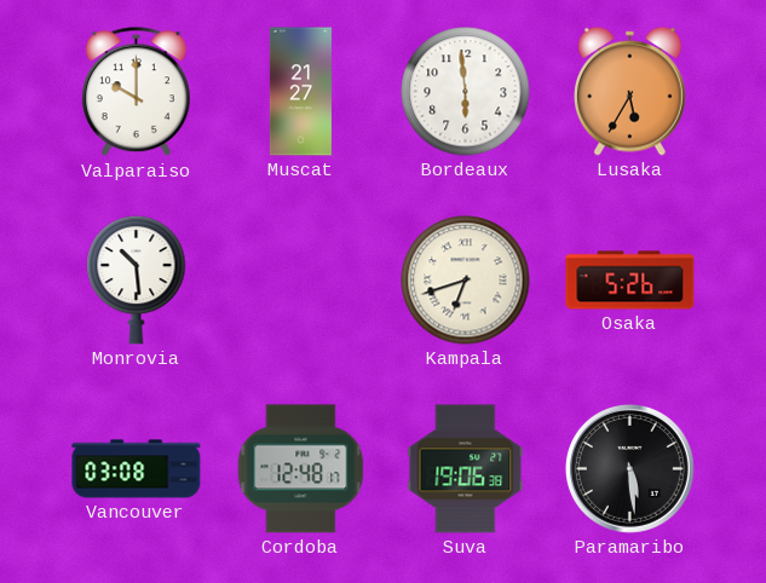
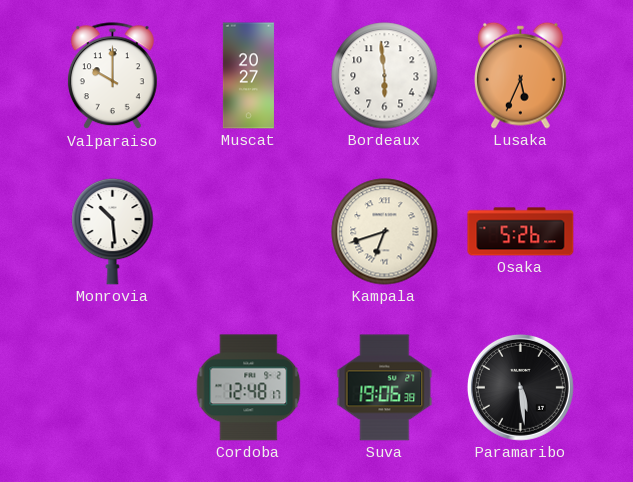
Muscat: 21:27 -> 20:27 (248, 76)
Lusaka: 5:35 -> 5:34 (521, 75)
Vancouver: 03:08 -> none (137, 469)
